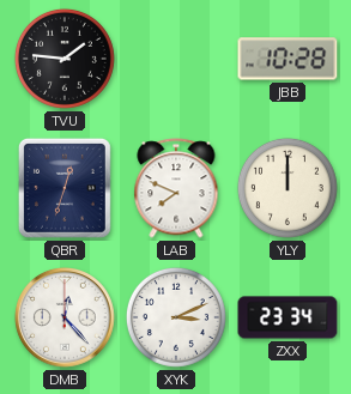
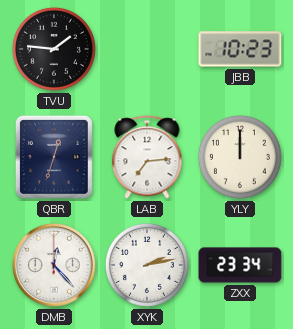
JBB: 10:28 -> 10:23 (240, 49)
LAB: 7:49 -> 7:14 (147, 157)
XYK: 3:11 -> 2:13 (147, 265)
